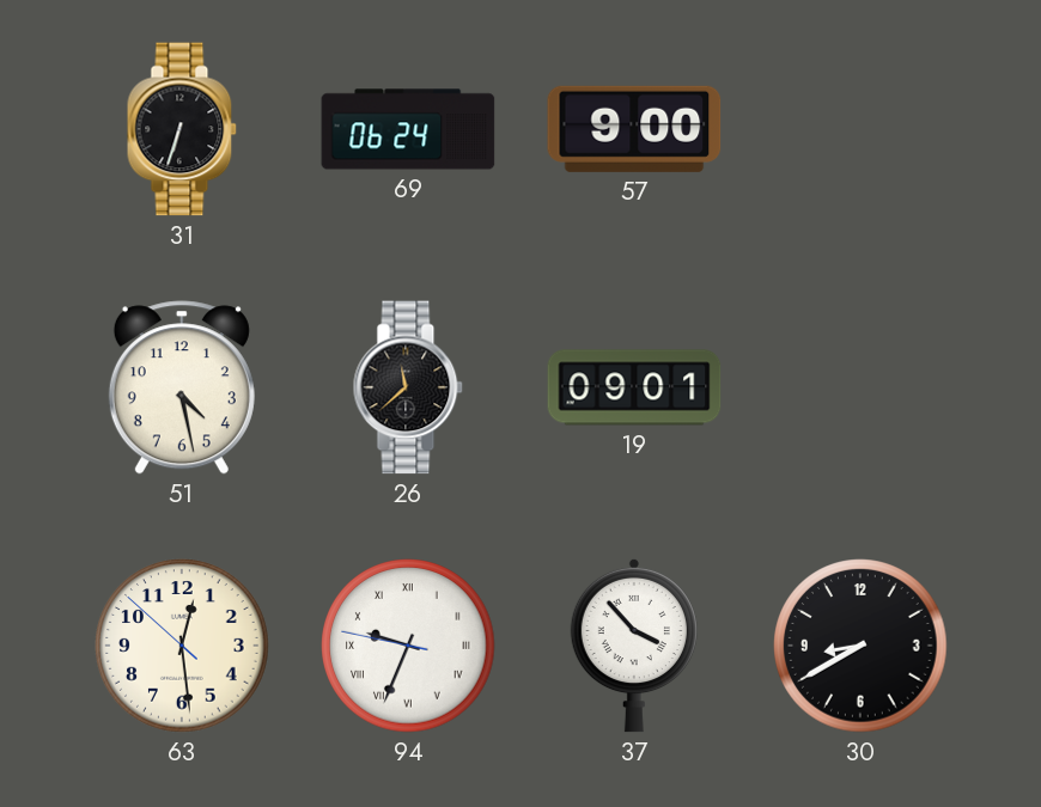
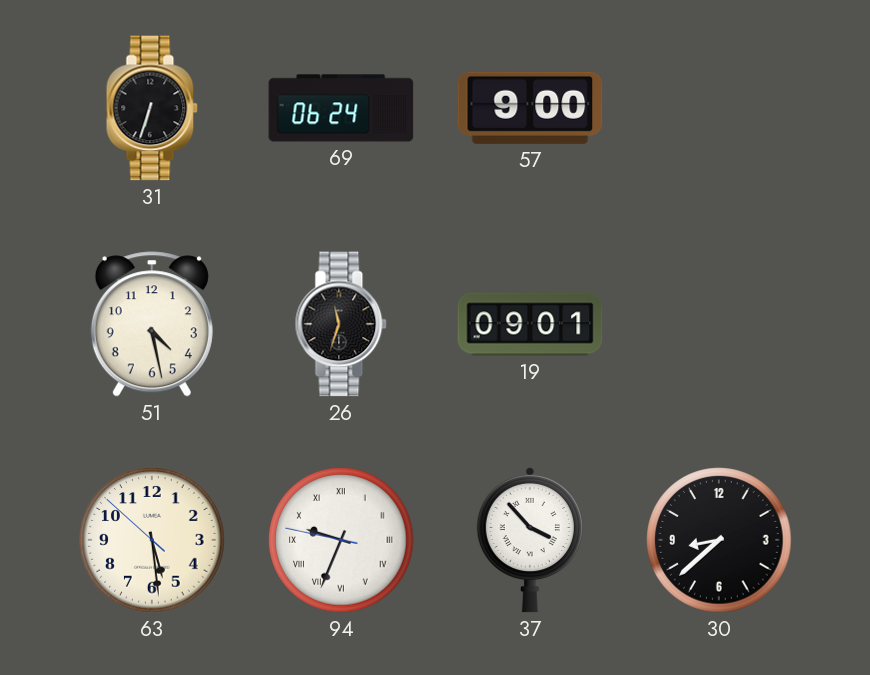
26: 11:38 -> 11:33 (341, 324)
63: 12:28 -> 5:28 (152, 540)
30: 8:40 -> 8:38 (719, 540)
